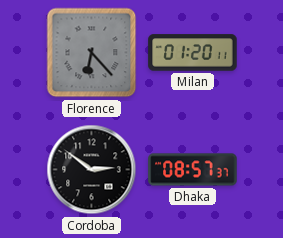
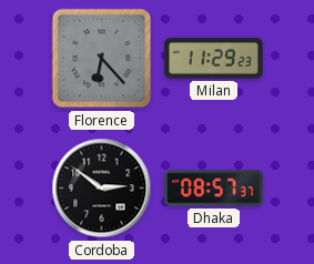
Milan: 01:20 -> 11:29 (214, 59)
